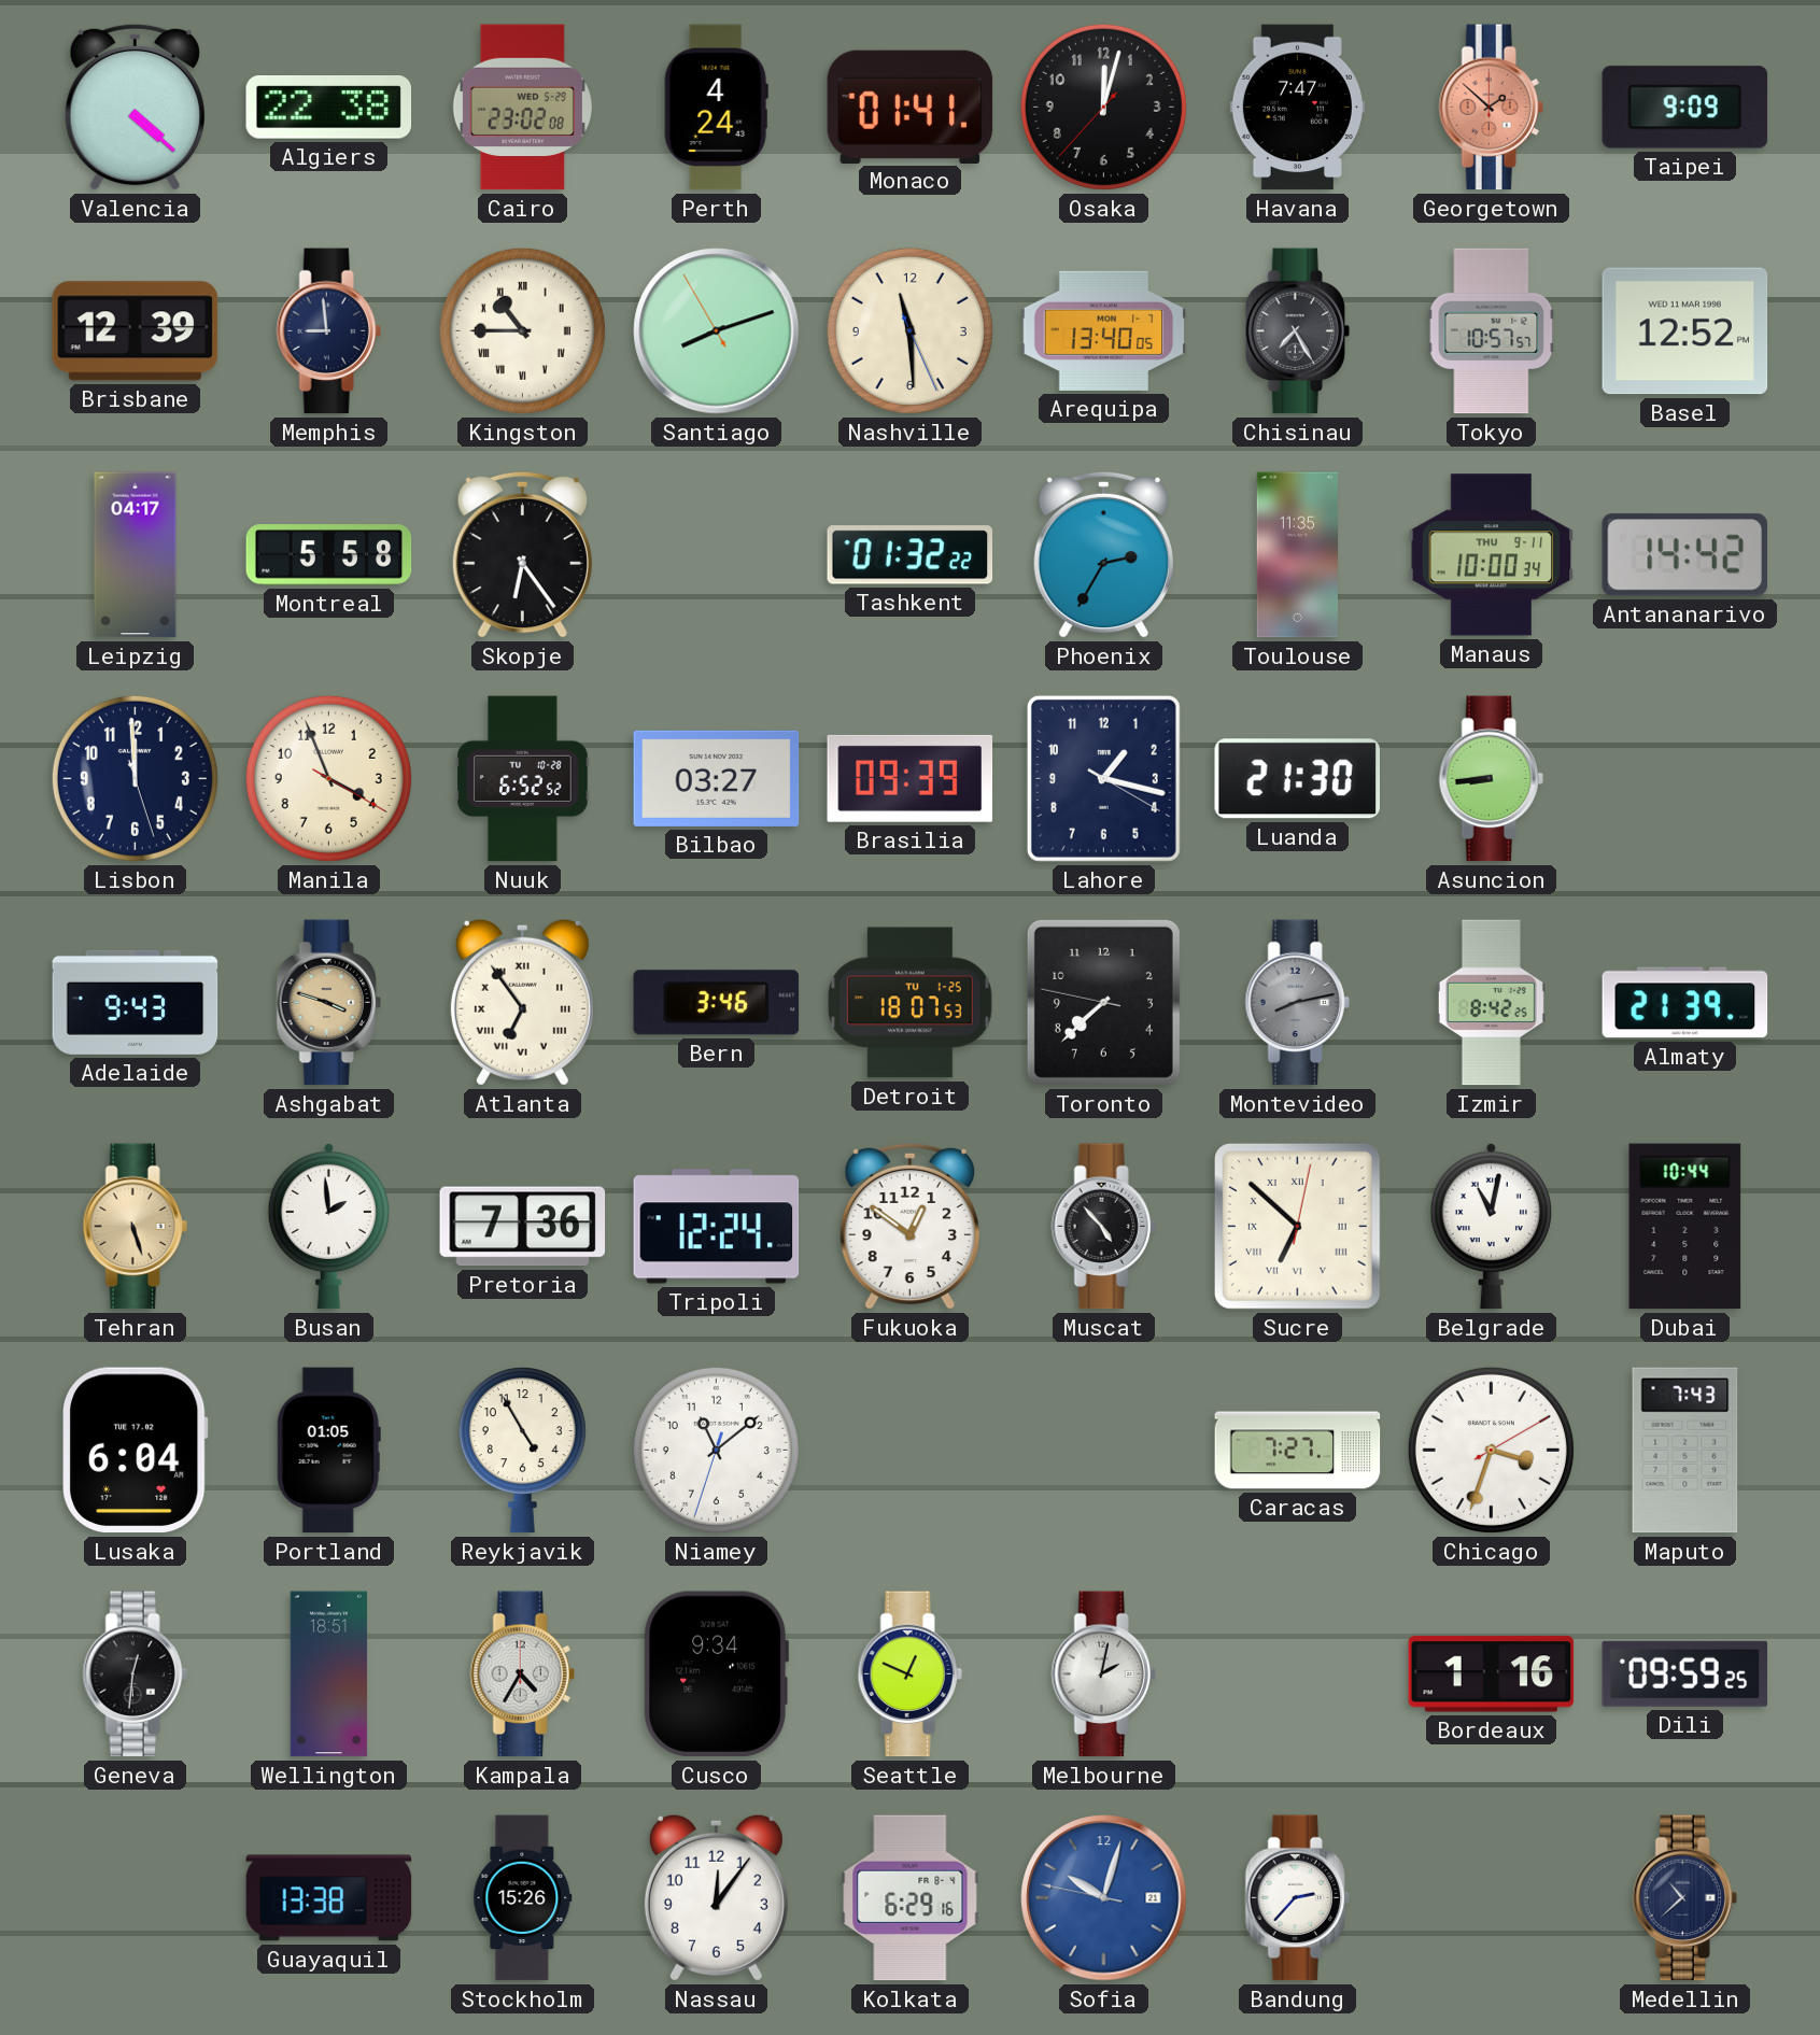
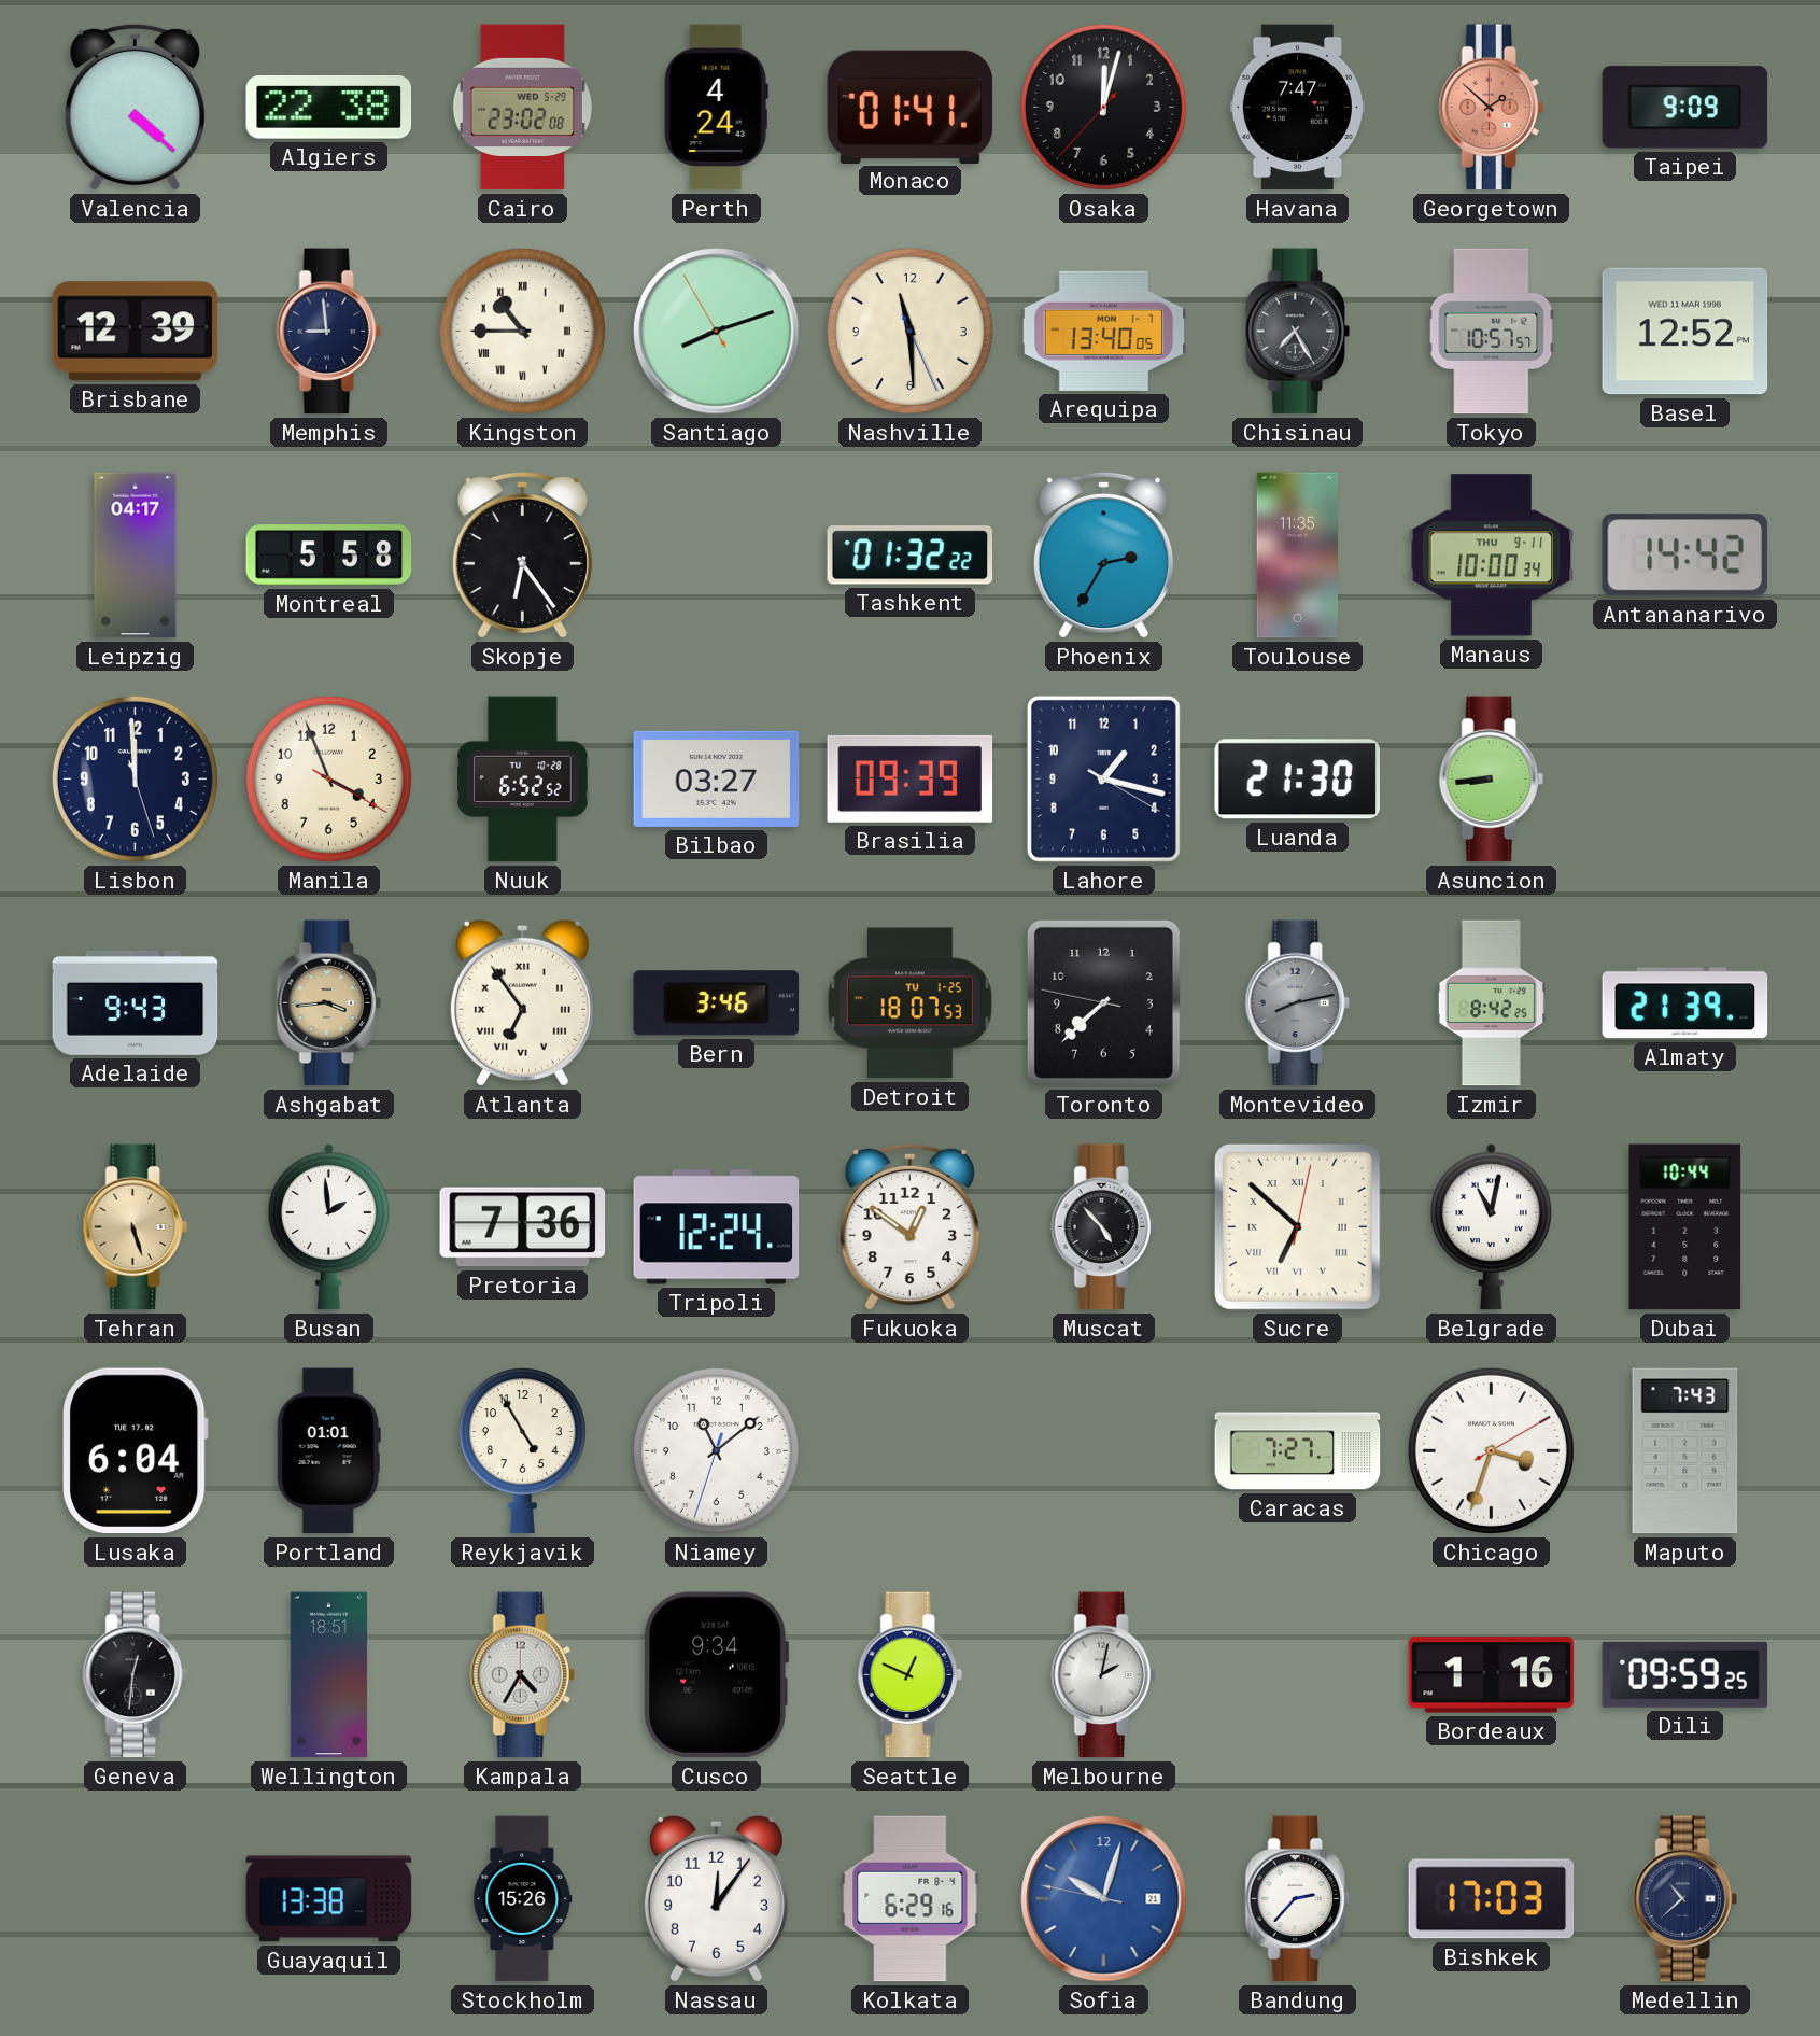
Ashgabat: 3:48 -> 3:44 (328, 1003)
Portland: 01:05 -> 01:01 (328, 1451)
Bishkek: none -> 17:03 (1492, 1899)
